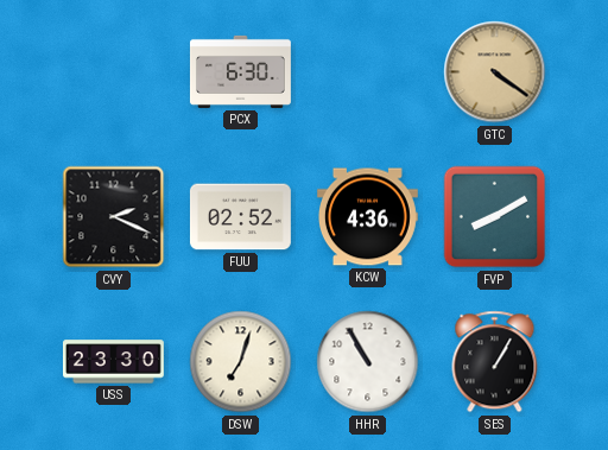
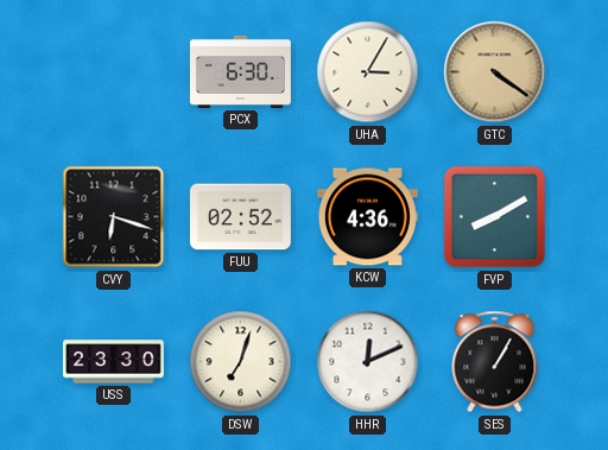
UHA: none -> 3:05 (368, 72)
CVY: 2:19 -> 6:18 (114, 217)
HHR: 10:55 -> 12:11 (368, 362)
